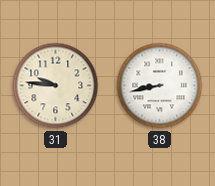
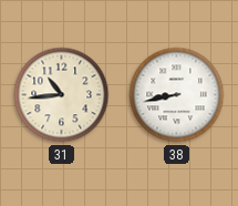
31: 9:46 -> 10:44 (62, 95)
